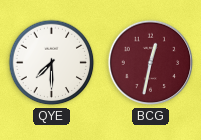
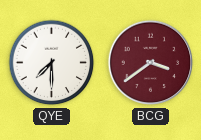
BCG: 12:32 -> 3:39 (151, 63)
